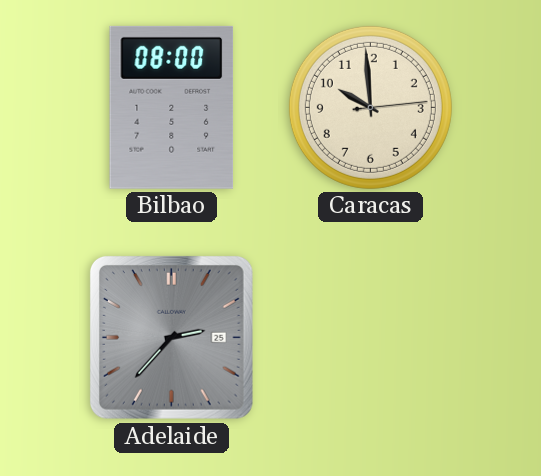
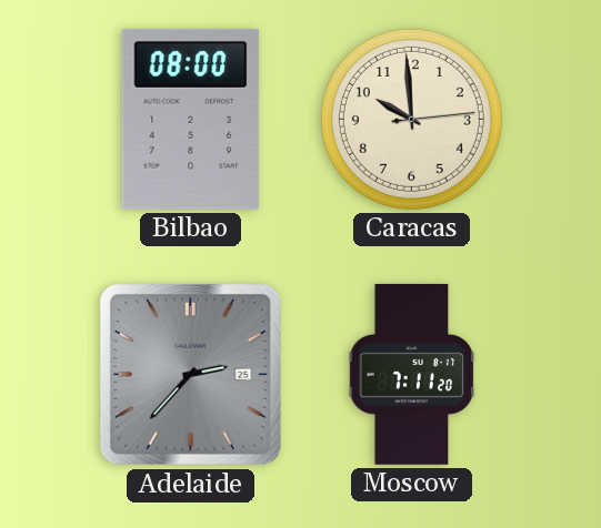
Moscow: none -> 7:11 (412, 374)
